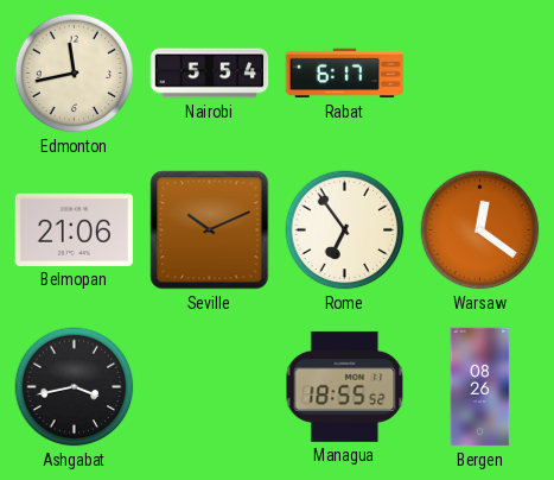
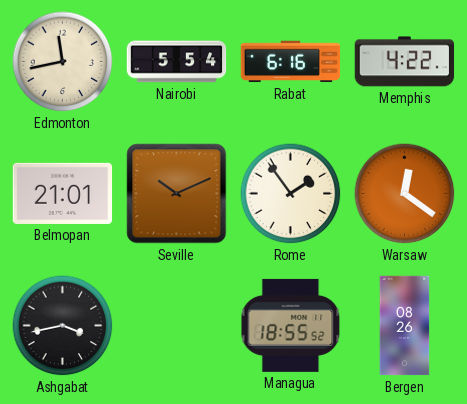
Rabat: 6:17 -> 6:16 (291, 62)
Memphis: none -> 4:22 (405, 62)
Belmopan: 21:06 -> 21:01 (63, 193)
Rome: 6:54 -> 1:54 (291, 194)
